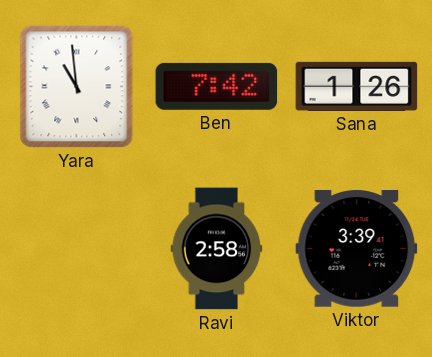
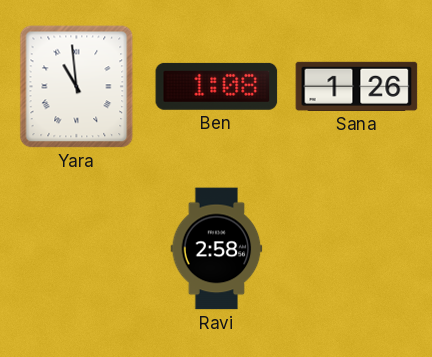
Ben: 7:42 -> 1:08 (217, 86)
Viktor: 3:39 -> none (357, 249)
